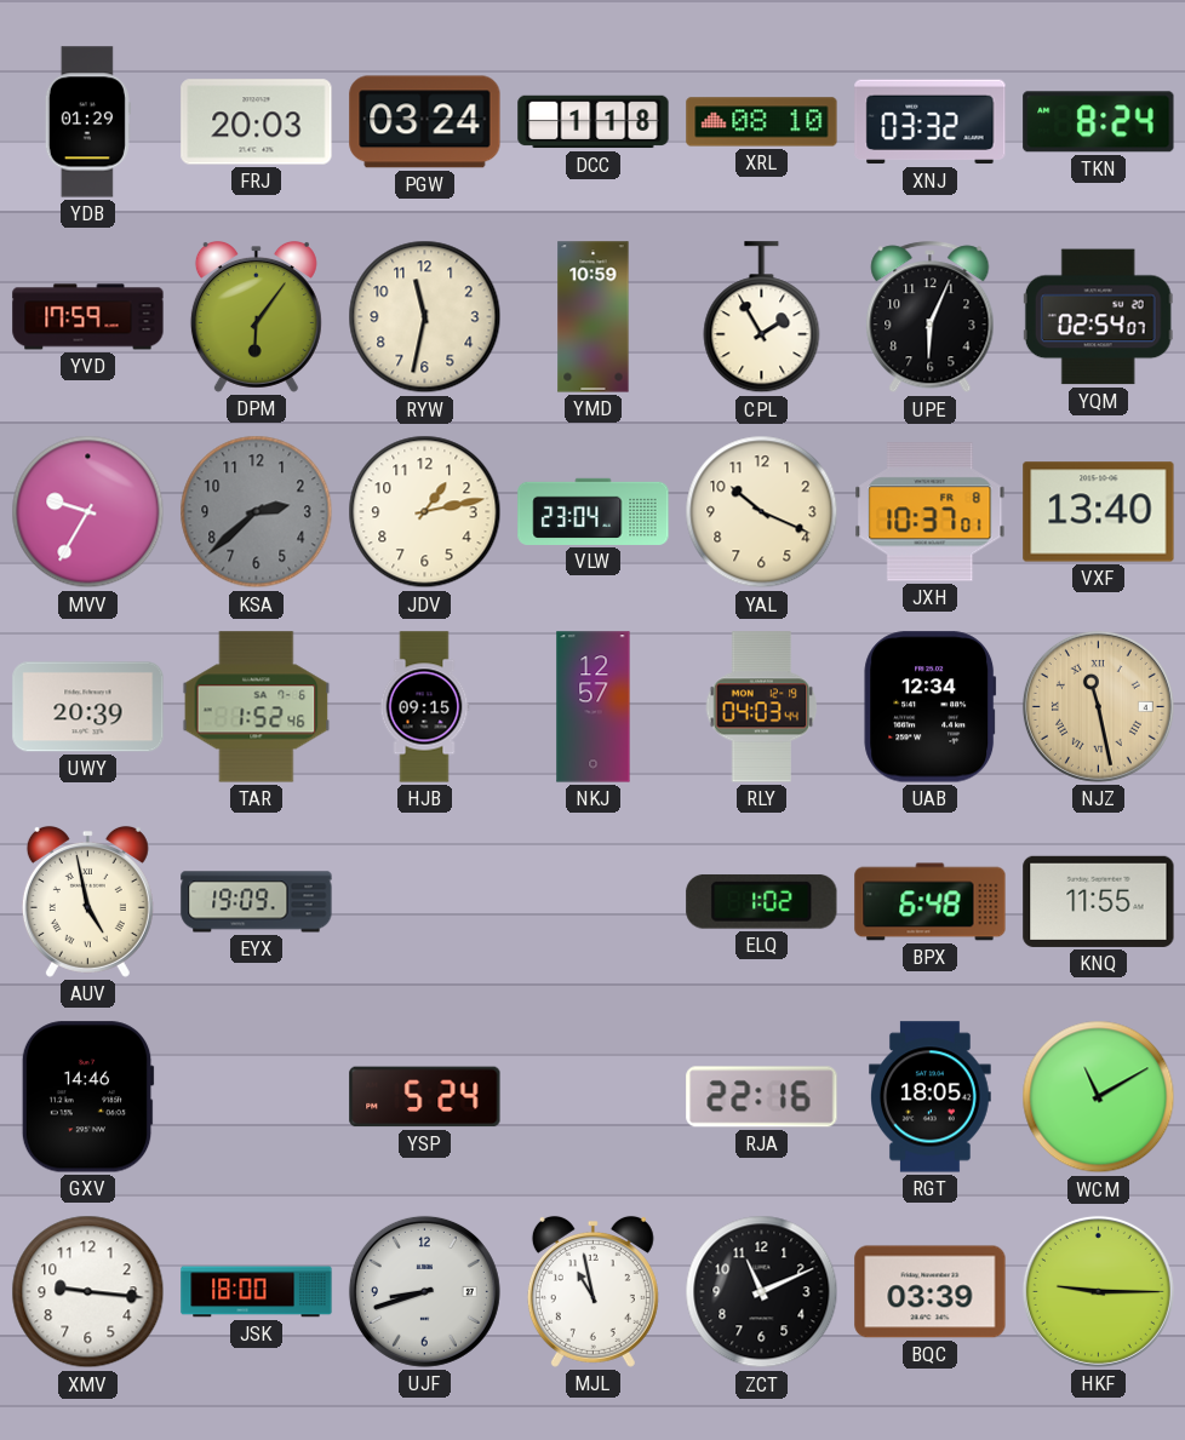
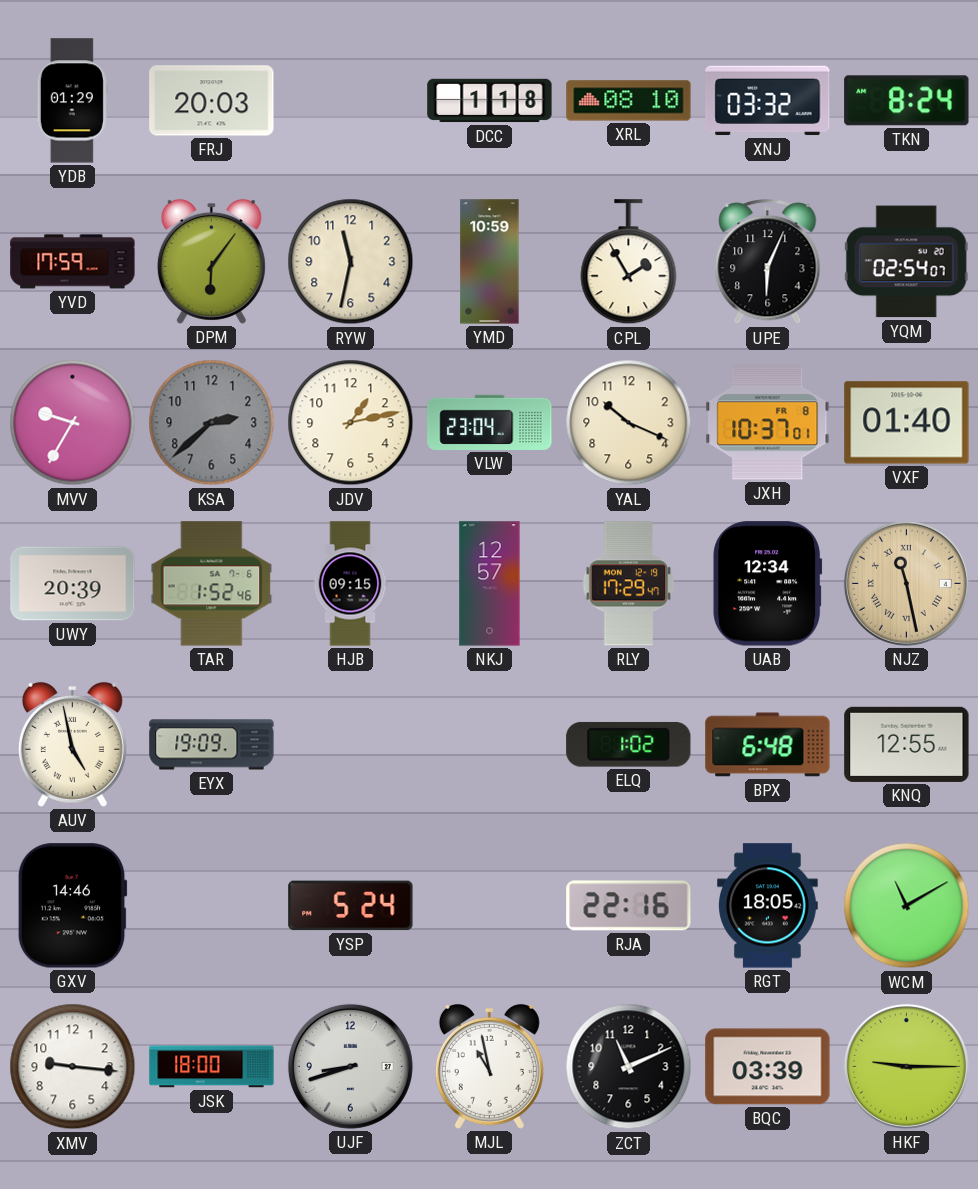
PGW: 03:24 -> none (425, 122)
VXF: 13:40 -> 01:40 (907, 423)
RLY: 04:03 -> 17:29 (629, 584)
KNQ: 11:55 -> 12:55 (907, 744)
